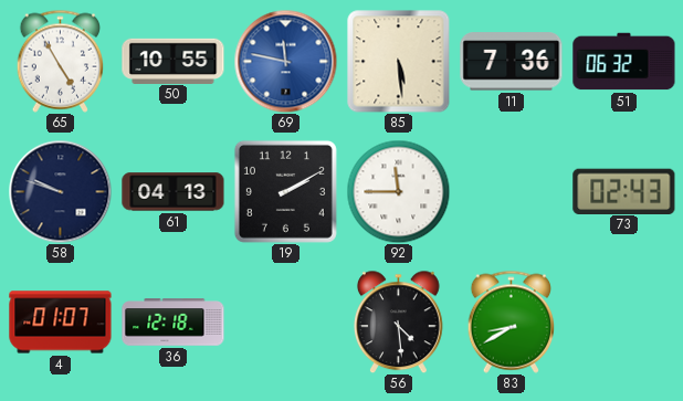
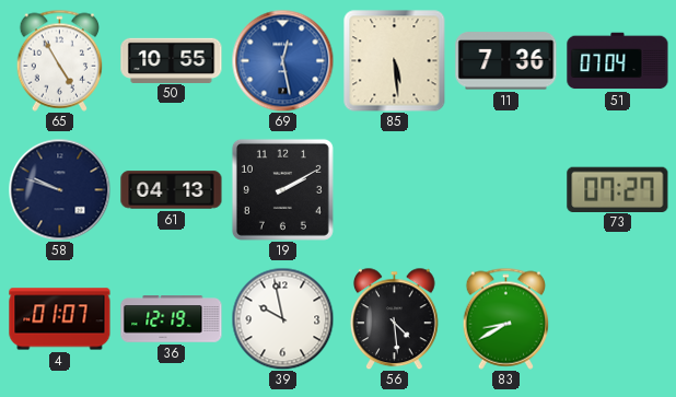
69: 11:47 -> 12:28 (282, 60)
51: 06:32 -> 07:04 (618, 61)
92: 11:45 -> none (398, 191)
73: 02:43 -> 07:27 (618, 189)
36: 12:18 -> 12:19 (172, 319)
39: none -> 9:58 (282, 318)
